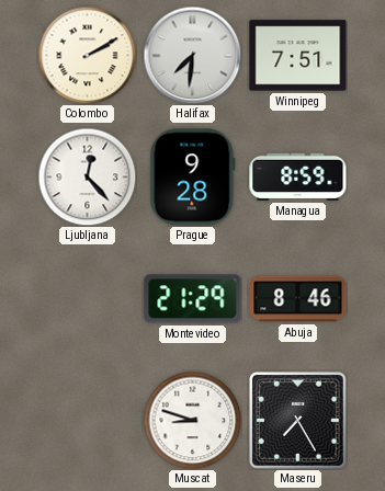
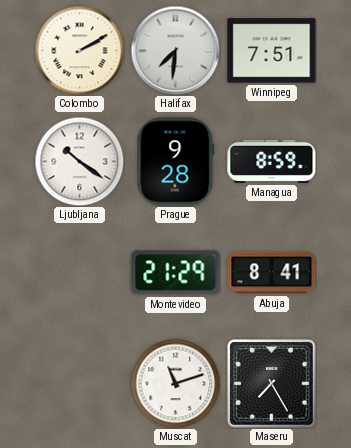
Ljubljana: 12:23 -> 10:21 (79, 161)
Abuja: 8:46 -> 8:41 (272, 273)
Muscat: 8:48 -> 11:12 (175, 383)
